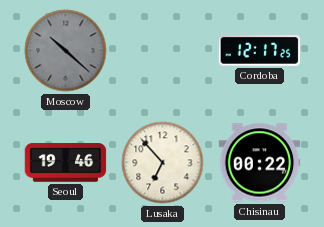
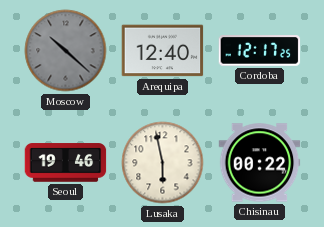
Arequipa: none -> 12:40 (163, 51)
Lusaka: 6:53 -> 5:58 (163, 163)
